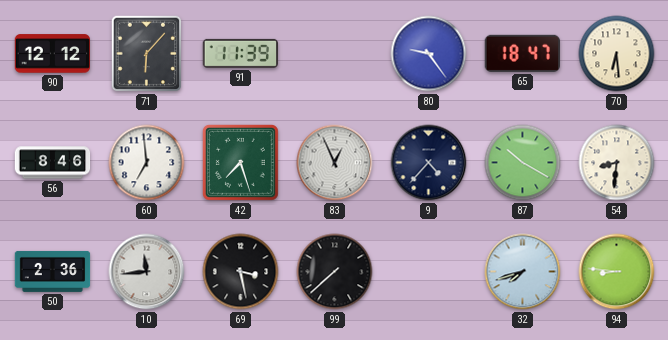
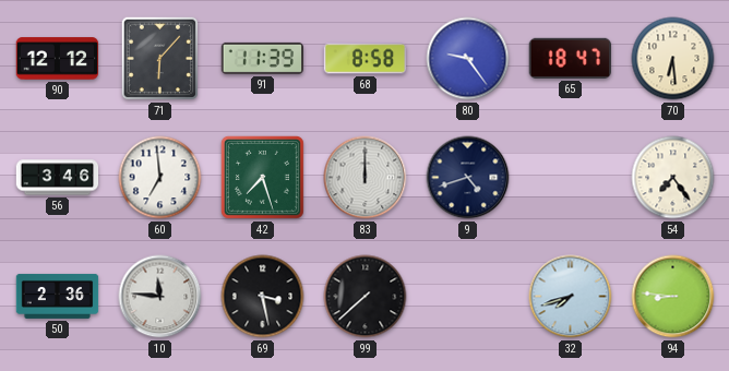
68: none -> 8:58 (366, 59)
56: 8:46 -> 3:46 (58, 178)
83: 12:56 -> 12:00 (366, 178)
9: 4:37 -> 4:42 (468, 178)
87: 10:20 -> none (523, 163)
54: 8:31 -> 7:24 (673, 178)
10: 11:44 -> 11:46 (160, 297)
